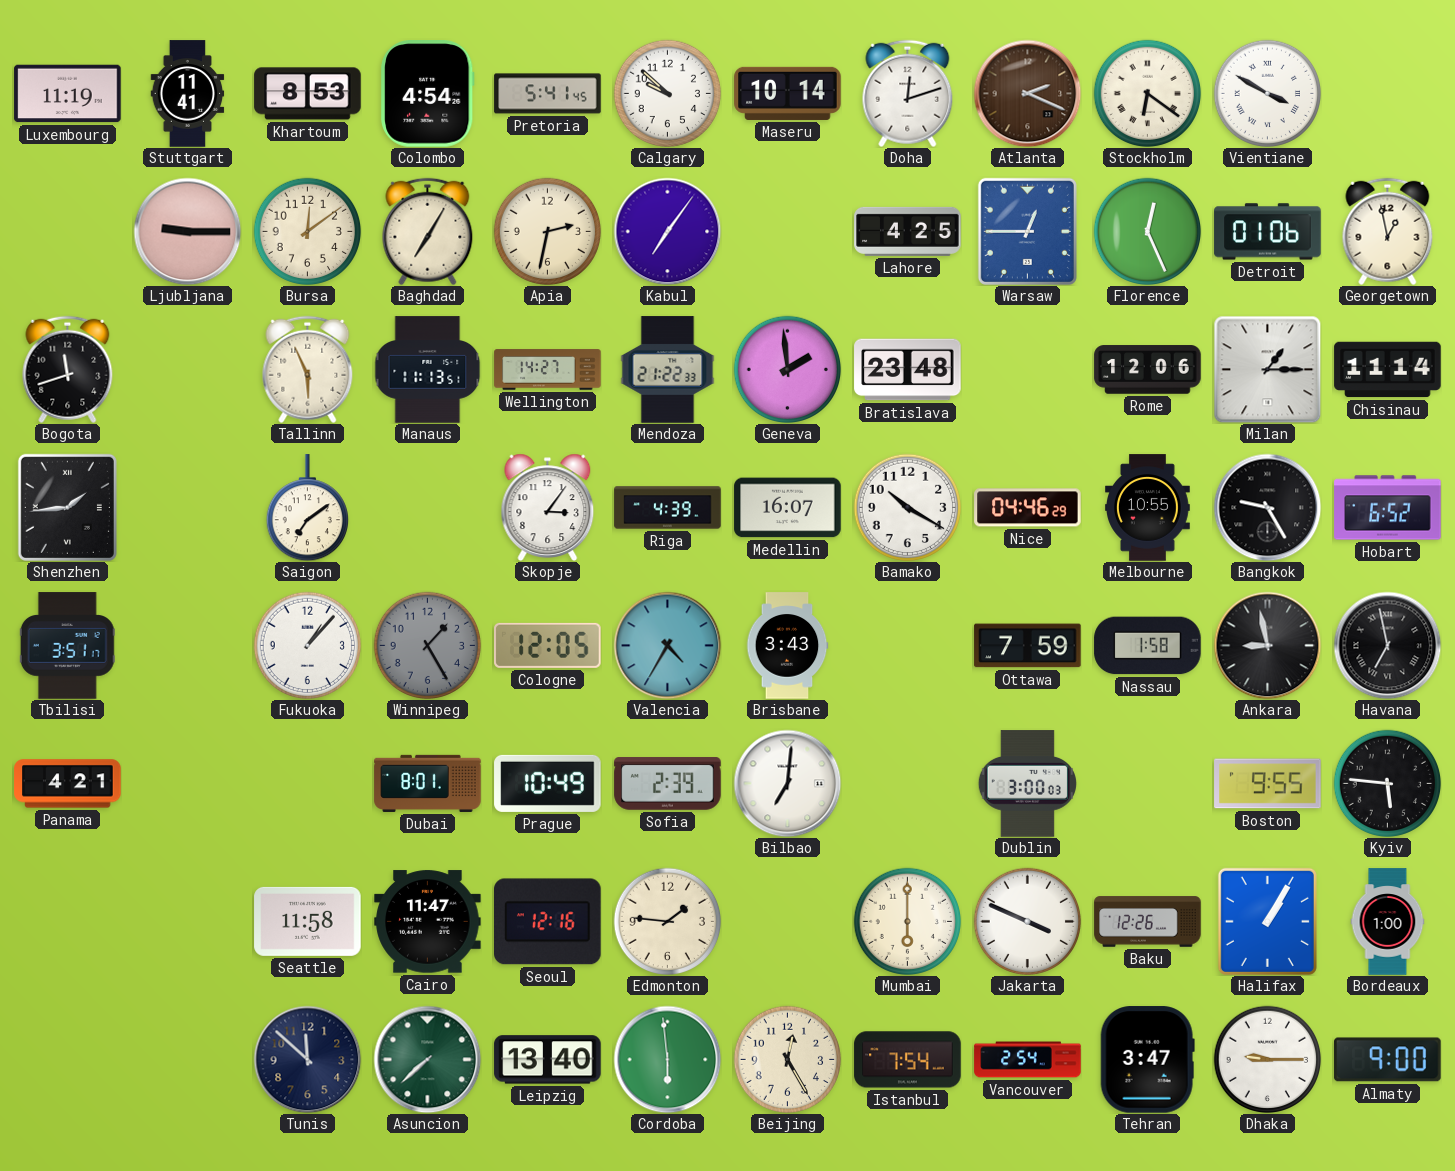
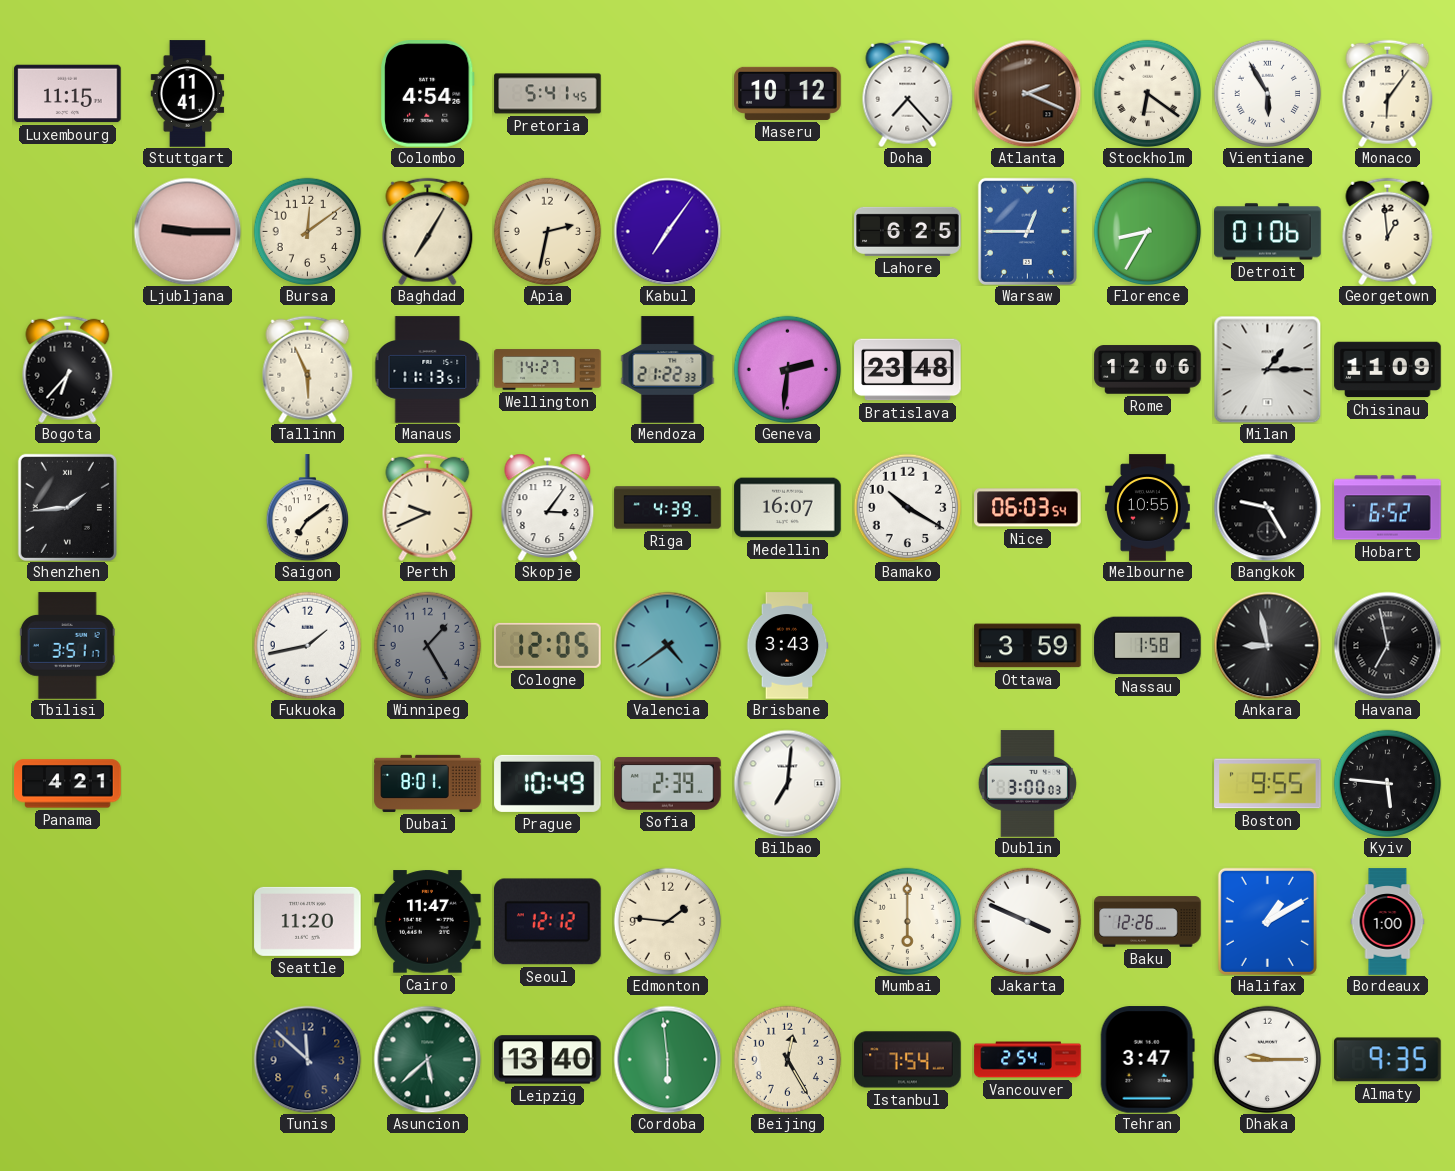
Luxembourg: 11:19 -> 11:15 (68, 94)
Khartoum: 8:53 -> none (308, 94)
Calgary: 9:52 -> none (667, 93)
Maseru: 10:14 -> 10:12 (788, 93)
Doha: 12:12 -> 7:23 (908, 93)
Vientiane: 3:50 -> 5:55 (1267, 93)
Monaco: none -> 6:06 (1388, 93)
Lahore: 4:25 -> 6:25 (908, 231)
Florence: 12:26 -> 8:35 (1147, 231)
Georgetown: 12:58 -> 12:59 (1388, 231)
Bogota: 11:42 -> 6:37 (68, 369)
Geneva: 1:59 -> 2:31 (787, 369)
Chisinau: 11:14 -> 11:09 (1388, 370)
Perth: none -> 9:41 (428, 507)
Nice: 04:46 -> 06:03 (1028, 508)
Fukuoka: 1:07 -> 1:43 (307, 645)
Valencia: 4:35 -> 4:39 (667, 645)
Ottawa: 7:59 -> 3:59 (1028, 646)
Seattle: 11:58 -> 11:20 (308, 921)
Seoul: 12:16 -> 12:12 (548, 922)
Halifax: 1:05 -> 1:10 (1267, 921)
Asuncion: 7:38 -> 5:38 (427, 1059)
Almaty: 9:00 -> 9:35 (1388, 1060)
